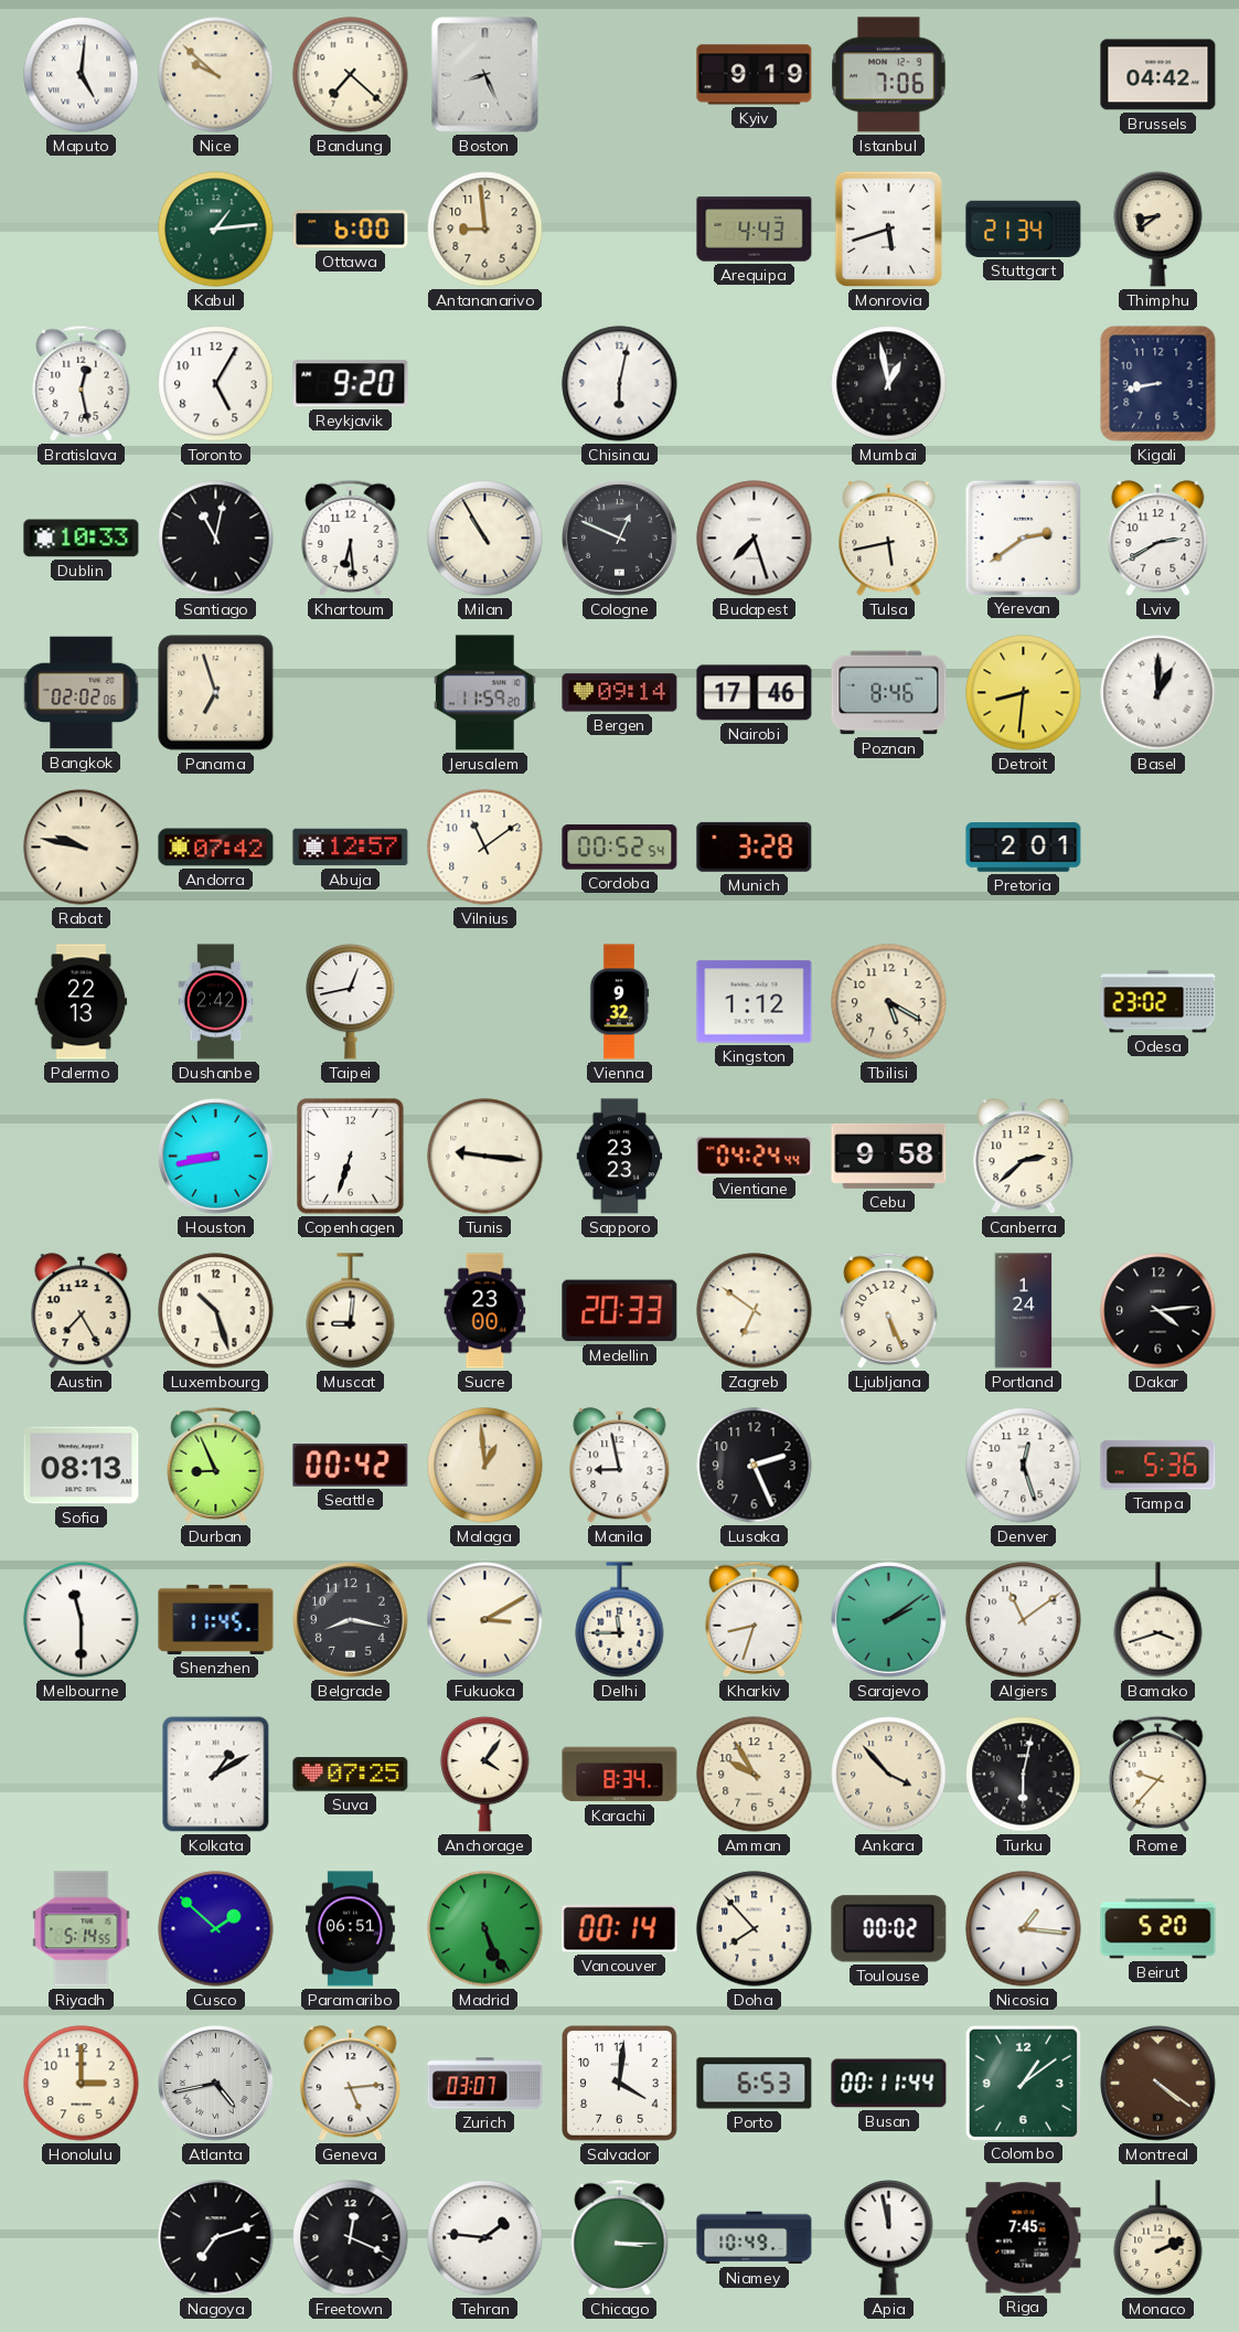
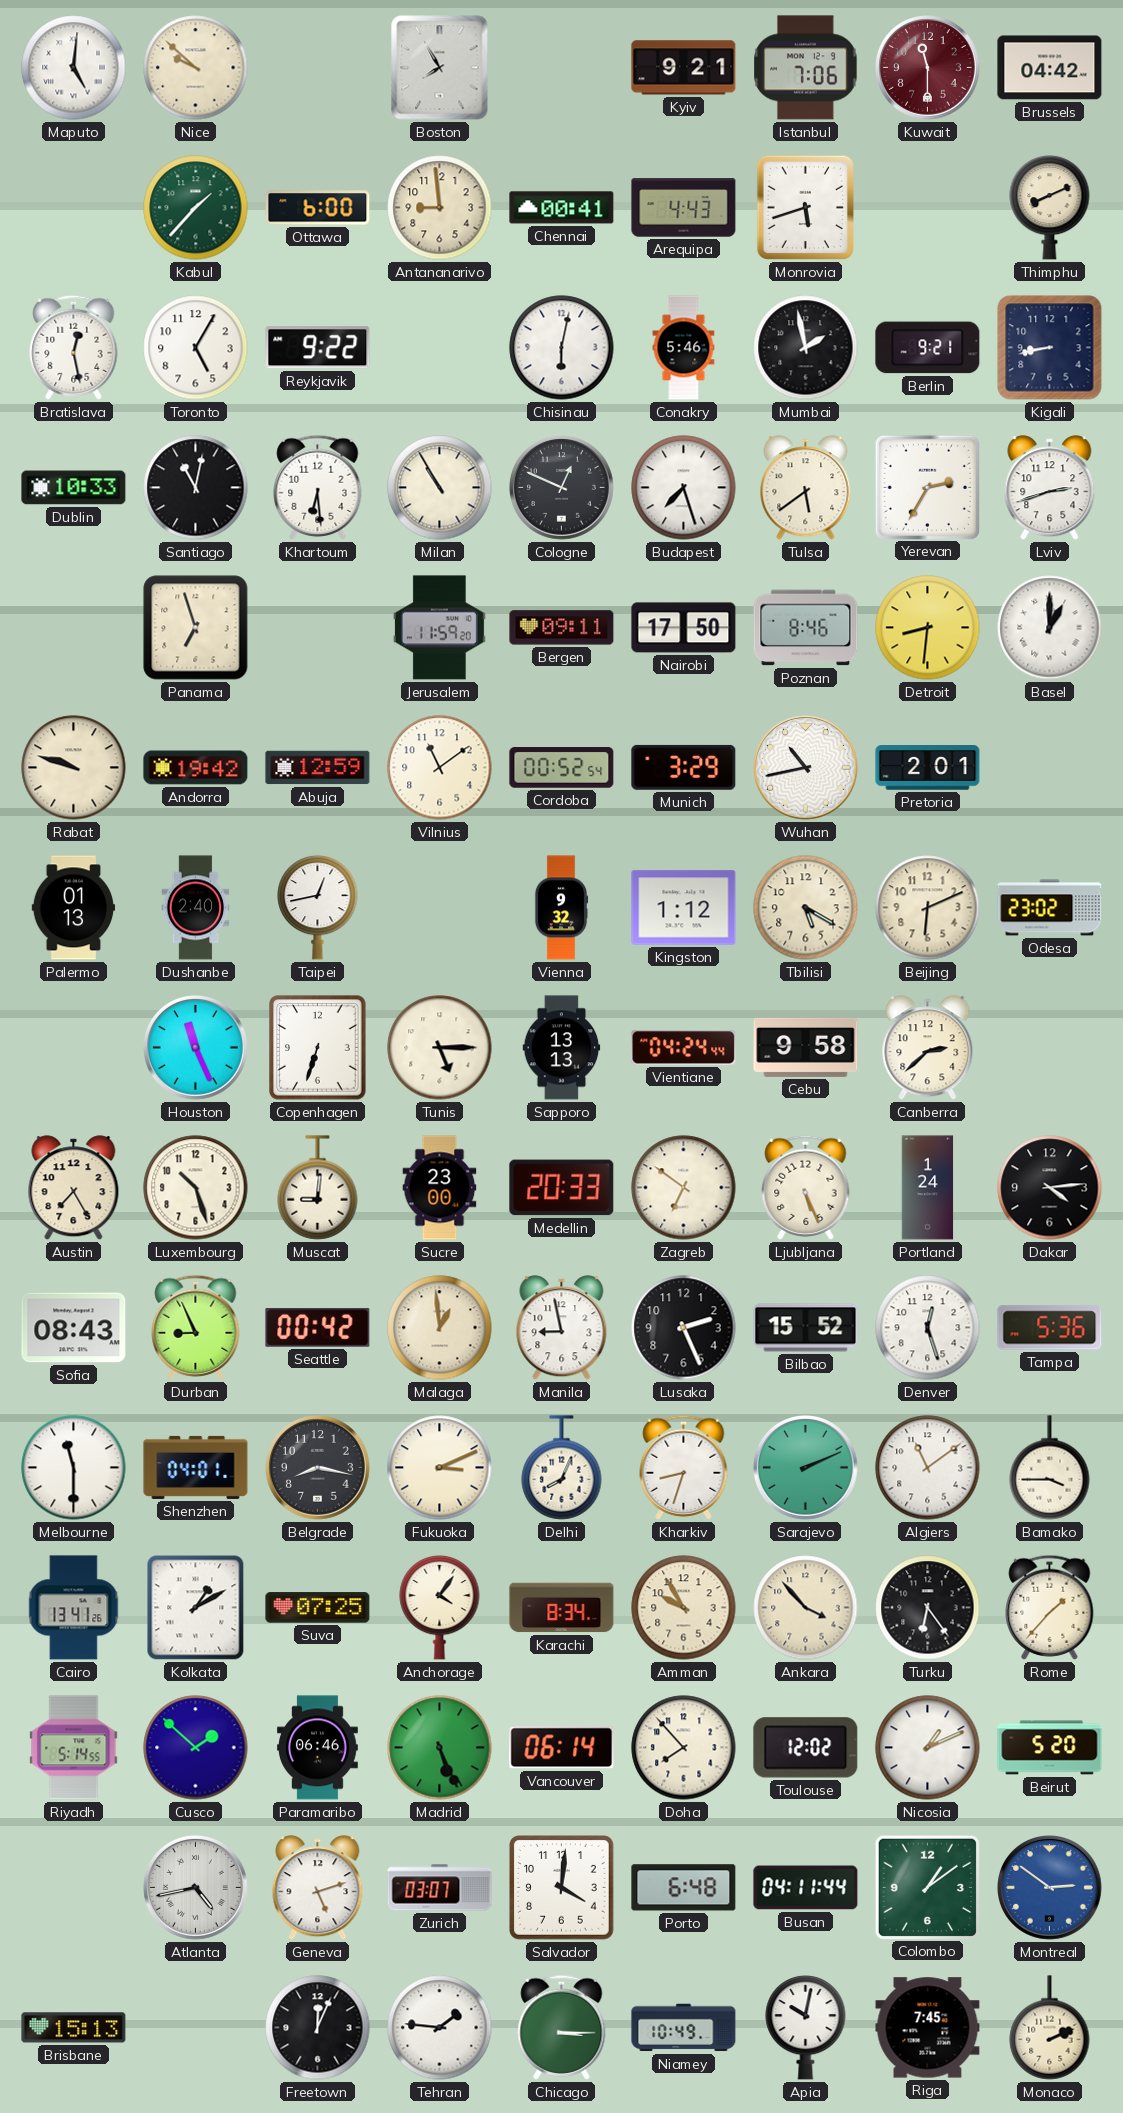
Bandung: 7:22 -> none (351, 75)
Boston: 8:26 -> 7:55 (440, 68)
Kyiv: 9:19 -> 9:21 (684, 68)
Kuwait: none -> 11:30 (928, 68)
Kabul: 1:14 -> 1:37 (196, 208)
Chennai: none -> 00:41 (562, 208)
Stuttgart: 21:34 -> none (1024, 228)
Thimphu: 8:39 -> 8:11 (1050, 207)
Reykjavik: 9:20 -> 9:22 (318, 348)
Conakry: none -> 5:46 (684, 348)
Mumbai: 12:58 -> 1:58 (806, 348)
Berlin: none -> 9:21 (928, 348)
Tulsa: 5:43 -> 5:39 (806, 488)
Yerevan: 2:39 -> 2:35 (927, 487)
Lviv: 2:40 -> 2:42 (1050, 488)
Bangkok: 02:02 -> none (82, 693)
Bergen: 09:14 -> 09:11 (562, 628)
Nairobi: 17:46 -> 17:50 (684, 628)
Rabat: 9:47 -> 9:48 (74, 768)
Andorra: 07:42 -> 19:42 (196, 768)
Abuja: 12:57 -> 12:59 (318, 768)
Munich: 3:28 -> 3:29 (684, 767)
Wuhan: none -> 10:43 (806, 768)
Palermo: 22:13 -> 01:13 (74, 908)
Dushanbe: 2:42 -> 2:40 (196, 908)
Beijing: none -> 6:11 (928, 908)
Houston: 8:43 -> 11:26 (196, 1048)
Tunis: 9:16 -> 5:15 (440, 1048)
Sapporo: 23:23 -> 13:13 (562, 1048)
Sofia: 08:13 -> 08:43 (74, 1328)
Bilbao: none -> 15:52 (806, 1328)
Shenzhen: 11:45 -> 04:01 (196, 1467)
Fukuoka: 3:10 -> 3:11 (440, 1468)
Delhi: 11:45 -> 8:04 (562, 1468)
Sarajevo: 2:09 -> 2:11 (806, 1468)
Bamako: 3:42 -> 3:45 (1050, 1468)
Cairo: none -> 13:41 (74, 1608)
Turku: 6:02 -> 6:24 (928, 1608)
Rome: 9:37 -> 1:37 (1050, 1607)
Paramaribo: 06:51 -> 06:46 (317, 1748)
Vancouver: 00:14 -> 06:14 (562, 1748)
Toulouse: 00:02 -> 12:02 (806, 1748)
Nicosia: 1:16 -> 1:11 (928, 1748)
Honolulu: 3:00 -> none (82, 2084)
Geneva: 5:14 -> 5:12 (318, 1888)
Porto: 6:53 -> 6:48 (684, 1888)
Busan: 00:11 -> 04:11 (806, 1888)
Montreal: 4:21 -> 2:51 (1050, 1888)
Montreal dial: brown -> blue (1050, 1888)
Brisbane: none -> 15:13 (74, 2028)
Nagoya: 7:12 -> none (216, 2238)
Freetown: 12:19 -> 12:04 (318, 2028)
Apia: 11:58 -> 10:02 (806, 2027)
